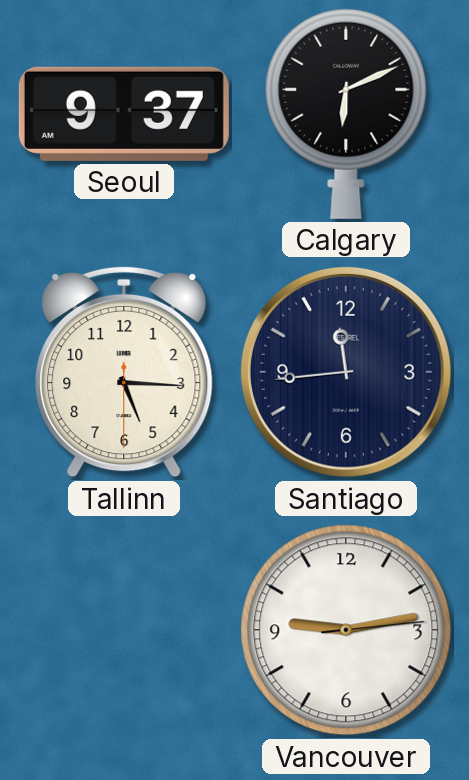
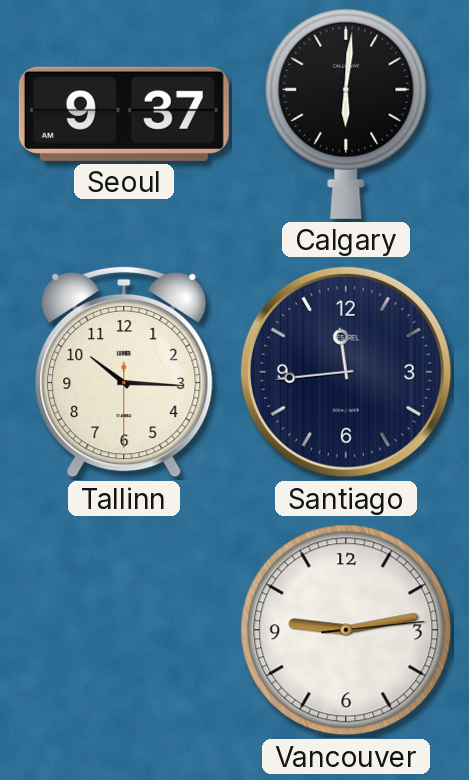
Calgary: 6:11 -> 6:01 (346, 114)
Tallinn: 5:15 -> 10:15 (124, 372)
